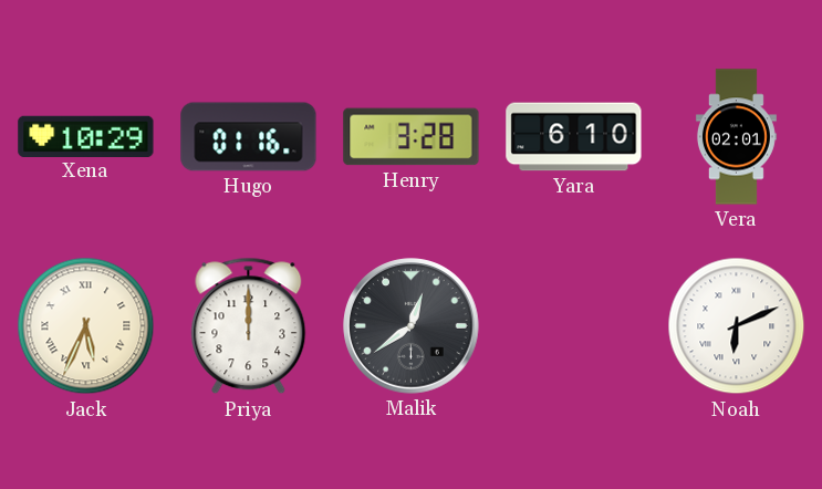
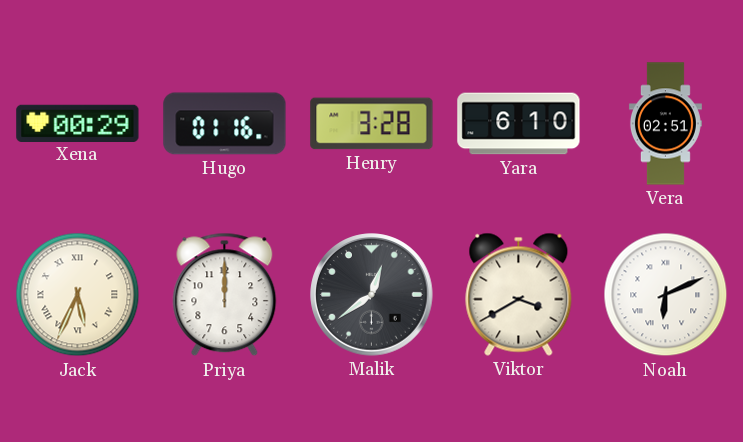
Xena: 10:29 -> 00:29 (78, 123)
Vera: 02:01 -> 02:51 (665, 124)
Viktor: none -> 3:40 (519, 294)
